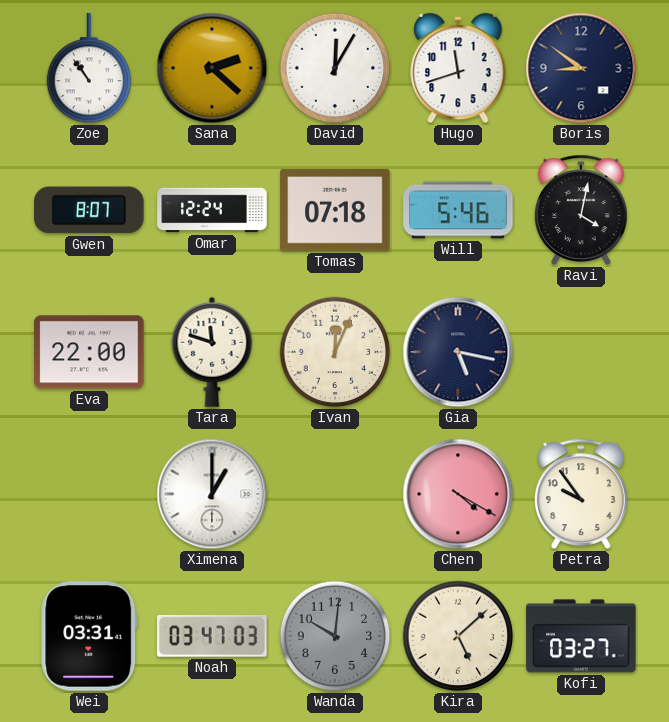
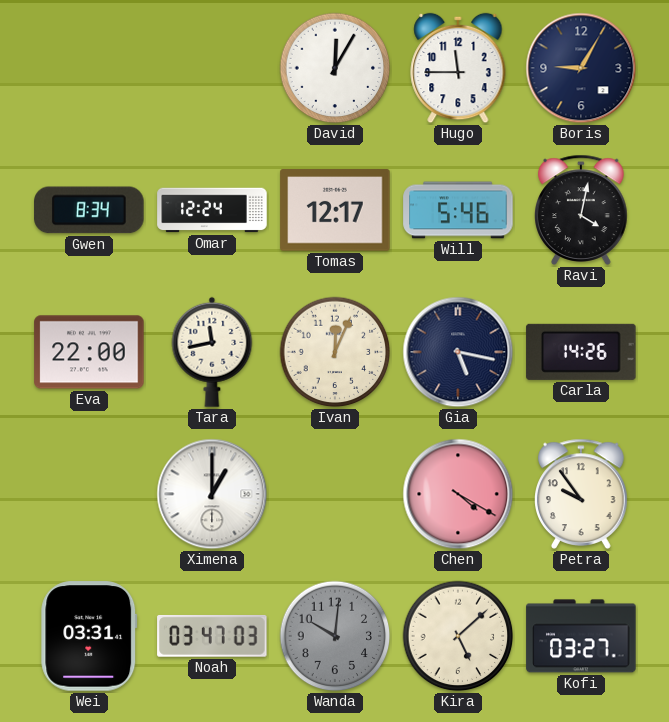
Zoe: 10:54 -> none (89, 69)
Sana: 2:22 -> none (212, 68)
Hugo: 11:42 -> 11:45 (458, 68)
Boris: 8:51 -> 9:05 (581, 68)
Gwen: 8:07 -> 8:34 (89, 210)
Tomas: 07:18 -> 12:17 (335, 210)
Tara: 11:48 -> 11:43 (212, 352)
Carla: none -> 14:26 (581, 352)
